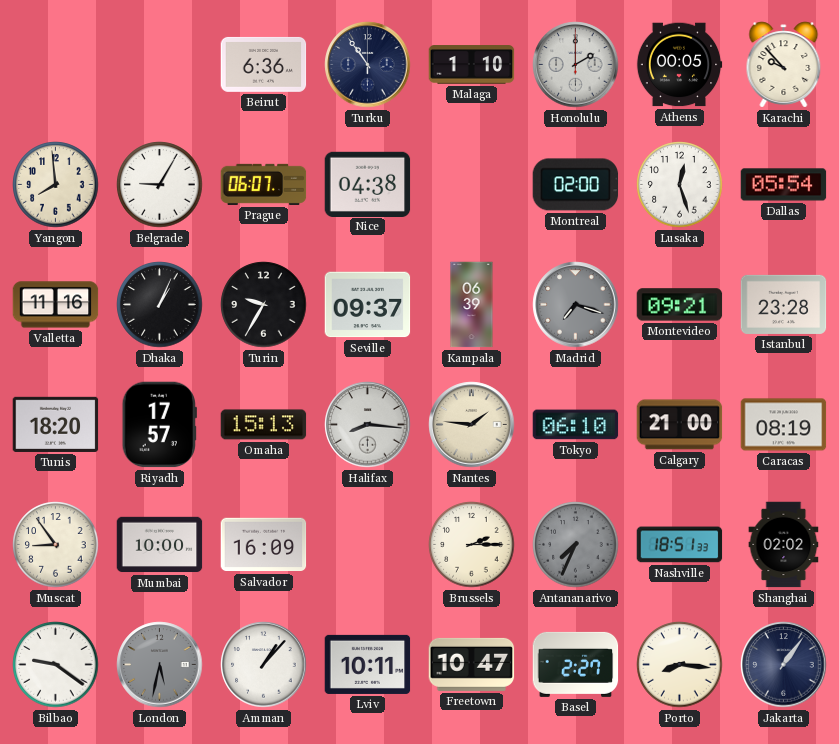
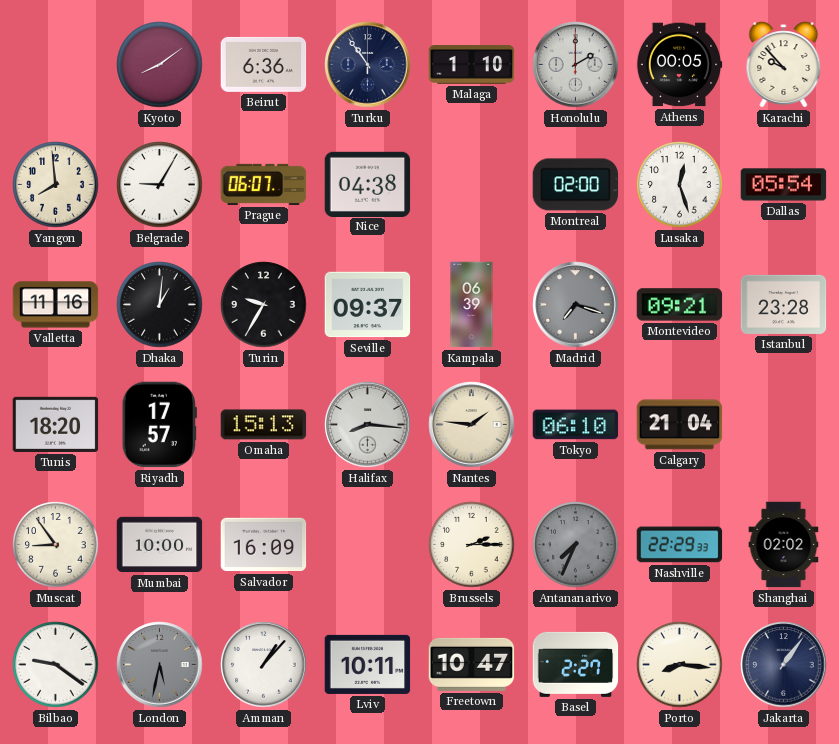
Kyoto: none -> 8:09 (160, 65)
Dhaka: 1:04 -> 1:01 (160, 305)
Calgary: 21:00 -> 21:04 (680, 425)
Caracas: 08:19 -> none (784, 425)
Nashville: 18:51 -> 22:29 (680, 545)
